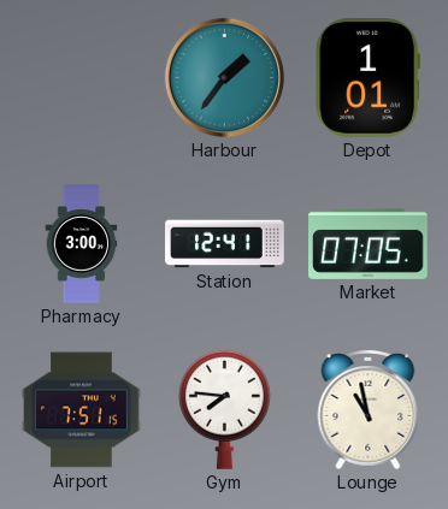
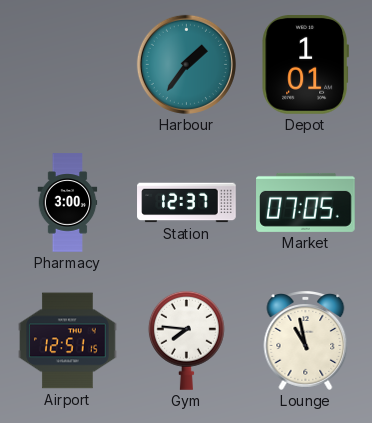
Station: 12:41 -> 12:37 (187, 203)
Airport: 7:51 -> 12:51 (68, 341)
